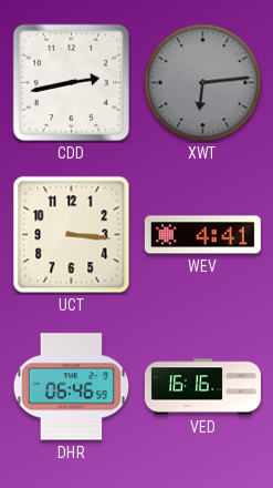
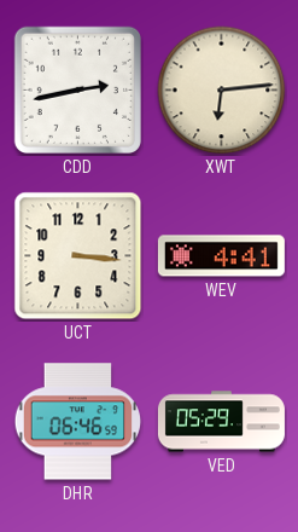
XWT dial: grey -> cream (222, 91)
VED: 16:16 -> 05:29 (221, 422)
